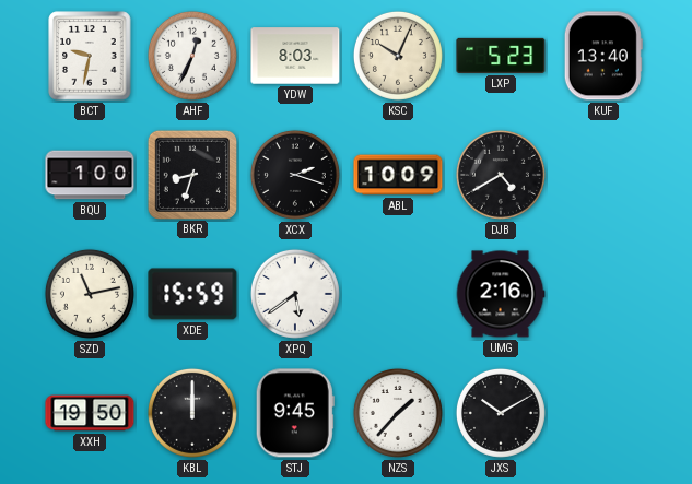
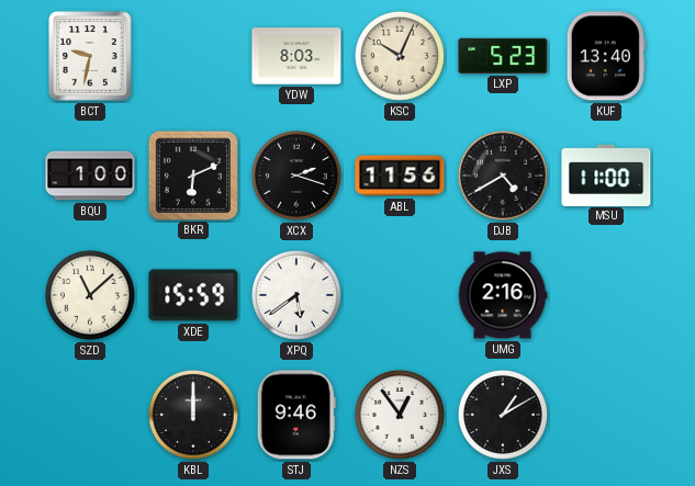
AHF: 12:34 -> none (192, 56)
BKR: 8:33 -> 6:11 (192, 174)
ABL: 10:09 -> 11:56 (400, 176)
MSU: none -> 11:00 (606, 174)
SZD: 11:13 -> 11:08 (90, 295)
XXH: 19:50 -> none (90, 413)
STJ: 9:45 -> 9:46 (296, 415)
NZS: 1:37 -> 12:54 (400, 415)
JXS: 10:10 -> 1:10 (503, 415)
